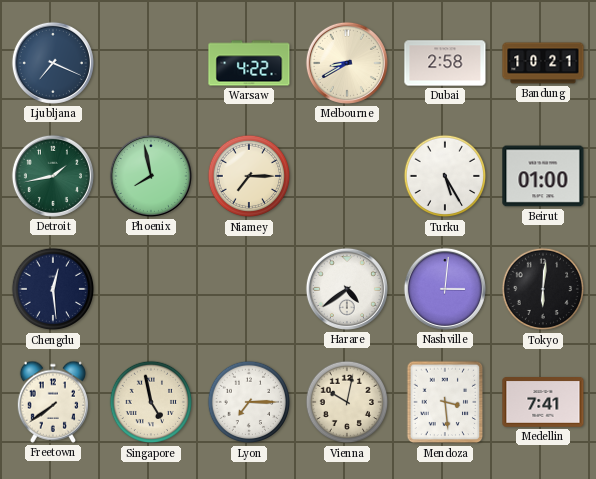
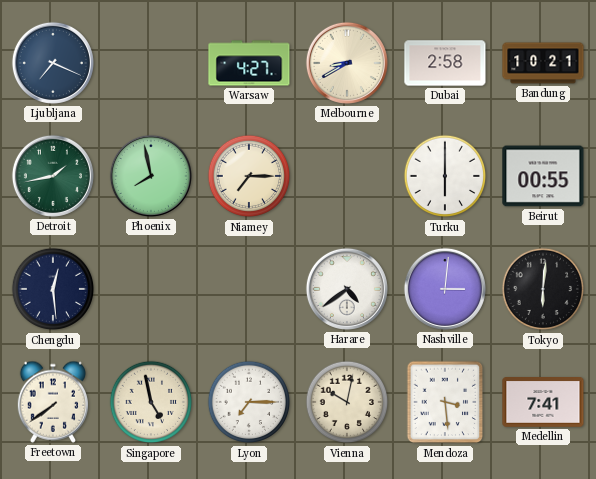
Warsaw: 4:22 -> 4:27 (249, 63)
Turku: 5:25 -> 6:00 (445, 176)
Beirut: 01:00 -> 00:55 (543, 176)
